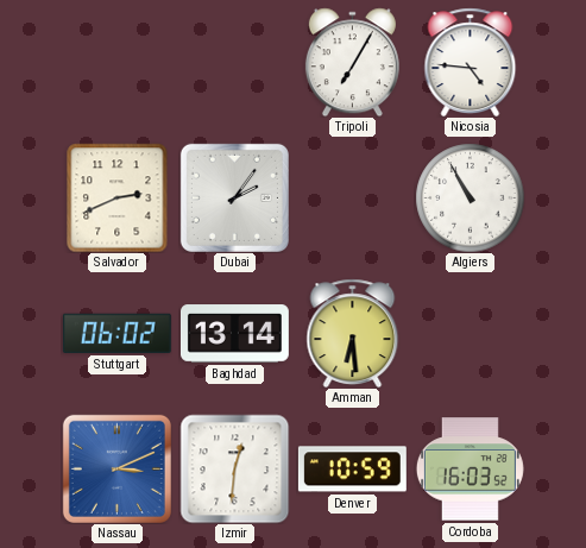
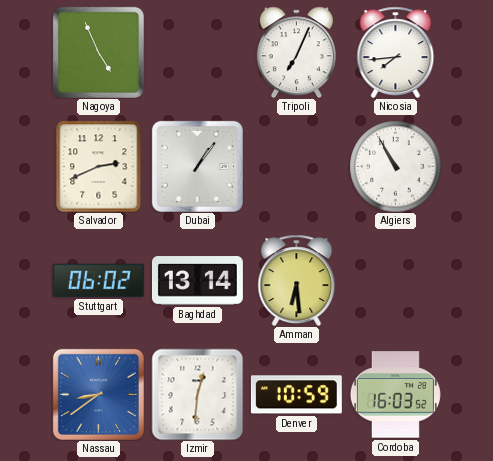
Nagoya: none -> 4:56 (98, 52)
Tripoli: 7:05 -> 7:04 (296, 52)
Nicosia: 4:46 -> 7:44 (396, 52)
Dubai: 2:06 -> 1:06 (197, 166)
Nassau: 3:11 -> 8:39 (98, 394)
